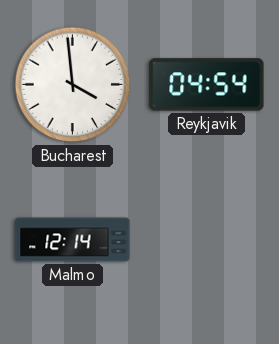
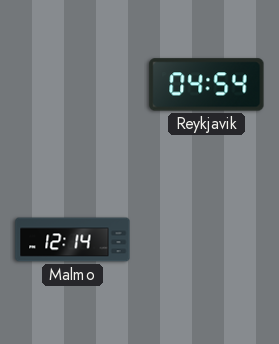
Bucharest: 3:59 -> none (73, 85)
